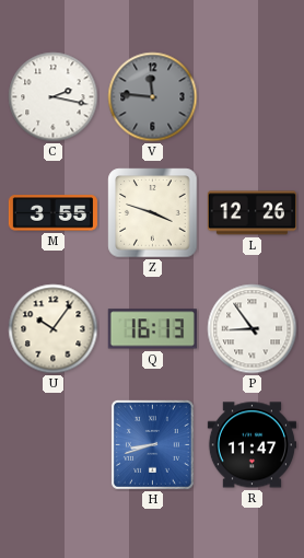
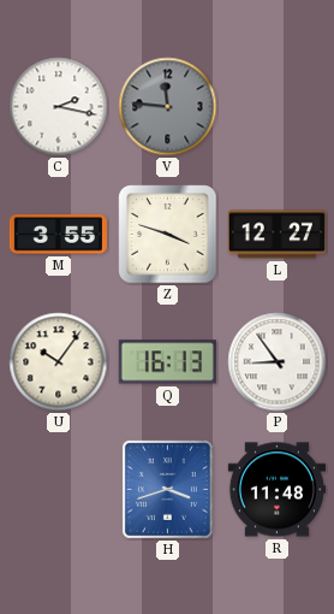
L: 12:26 -> 12:27 (276, 235)
H: 8:42 -> 3:42 (167, 489)
R: 11:47 -> 11:48 (276, 490)
